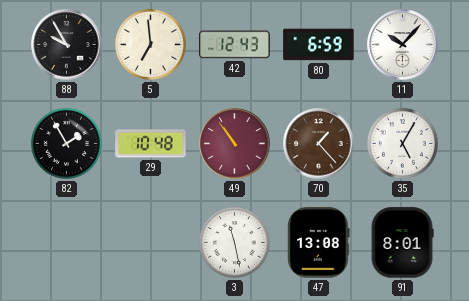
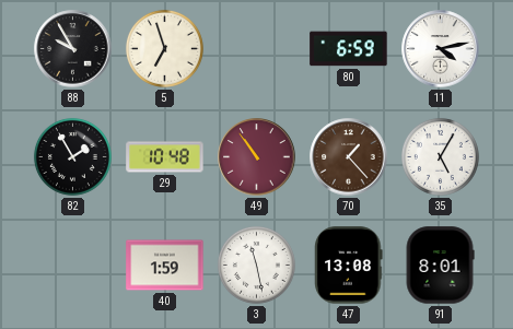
5: 6:59 -> 6:57 (164, 48)
42: 12:43 -> none (235, 45)
11: 10:07 -> 4:13 (441, 49)
40: none -> 1:59 (165, 266)
